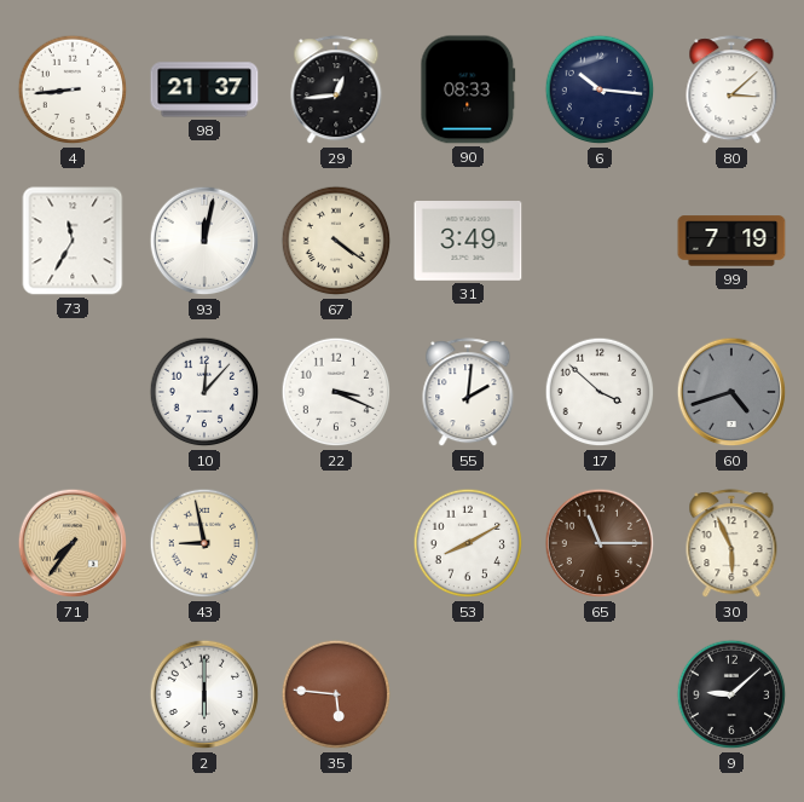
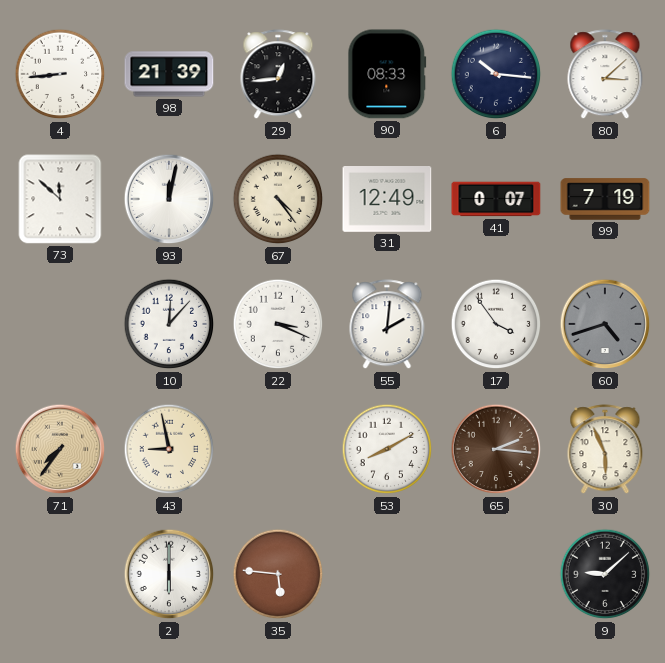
98: 21:37 -> 21:39 (169, 74)
73: 11:35 -> 11:52 (60, 199)
67: 4:21 -> 4:24 (278, 199)
31: 3:49 -> 12:49 (387, 200)
41: none -> 0:07 (496, 199)
17: 3:52 -> 3:54 (496, 324)
65: 11:15 -> 2:16 (496, 449)
